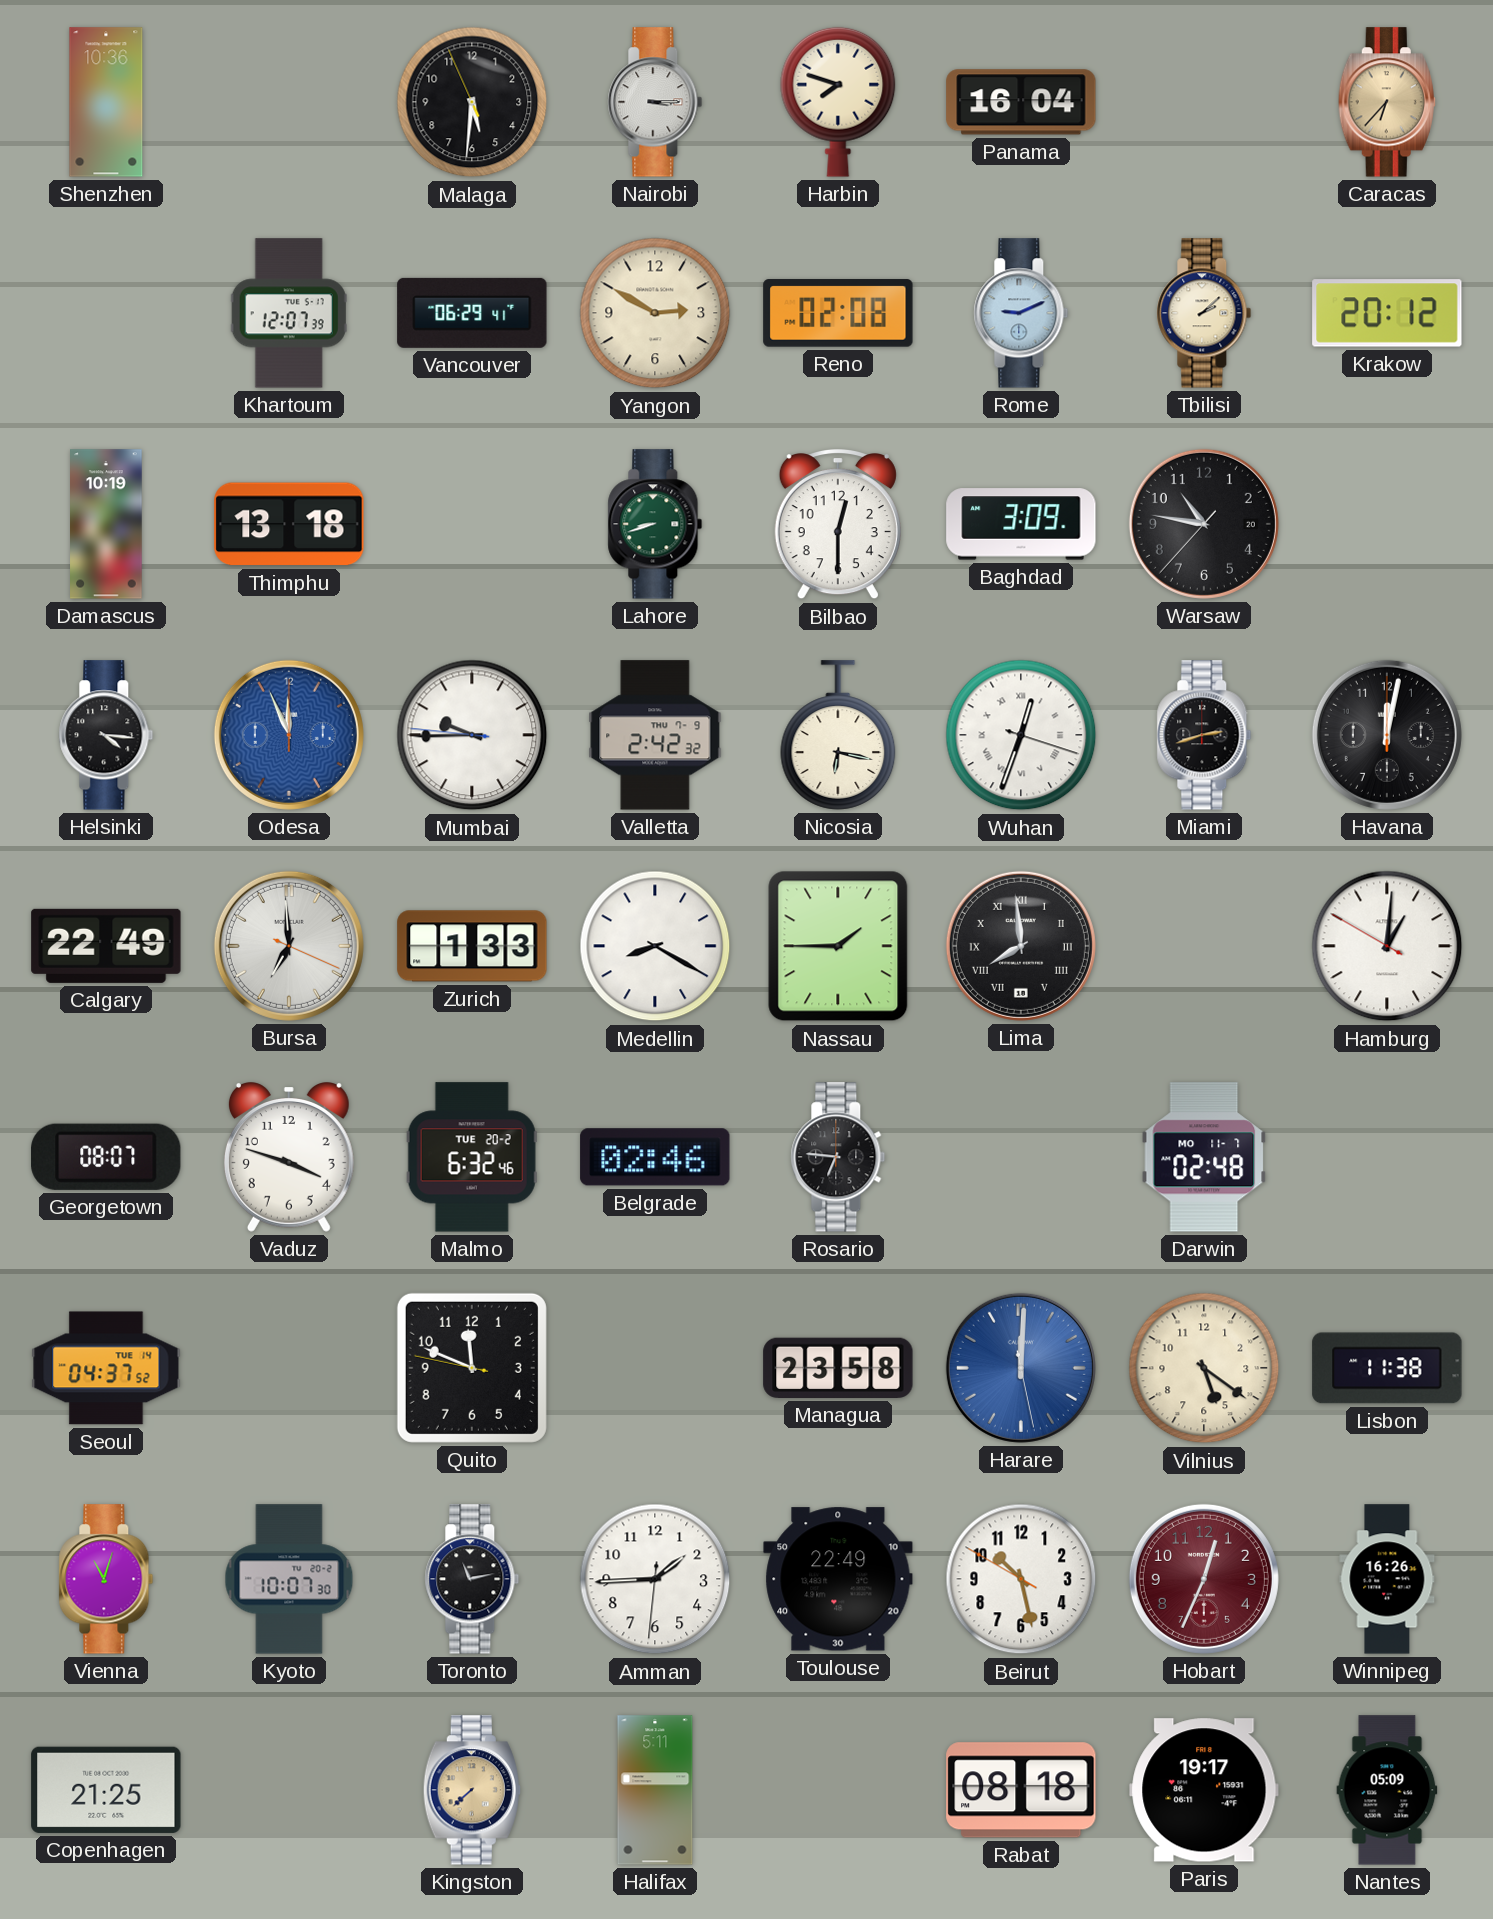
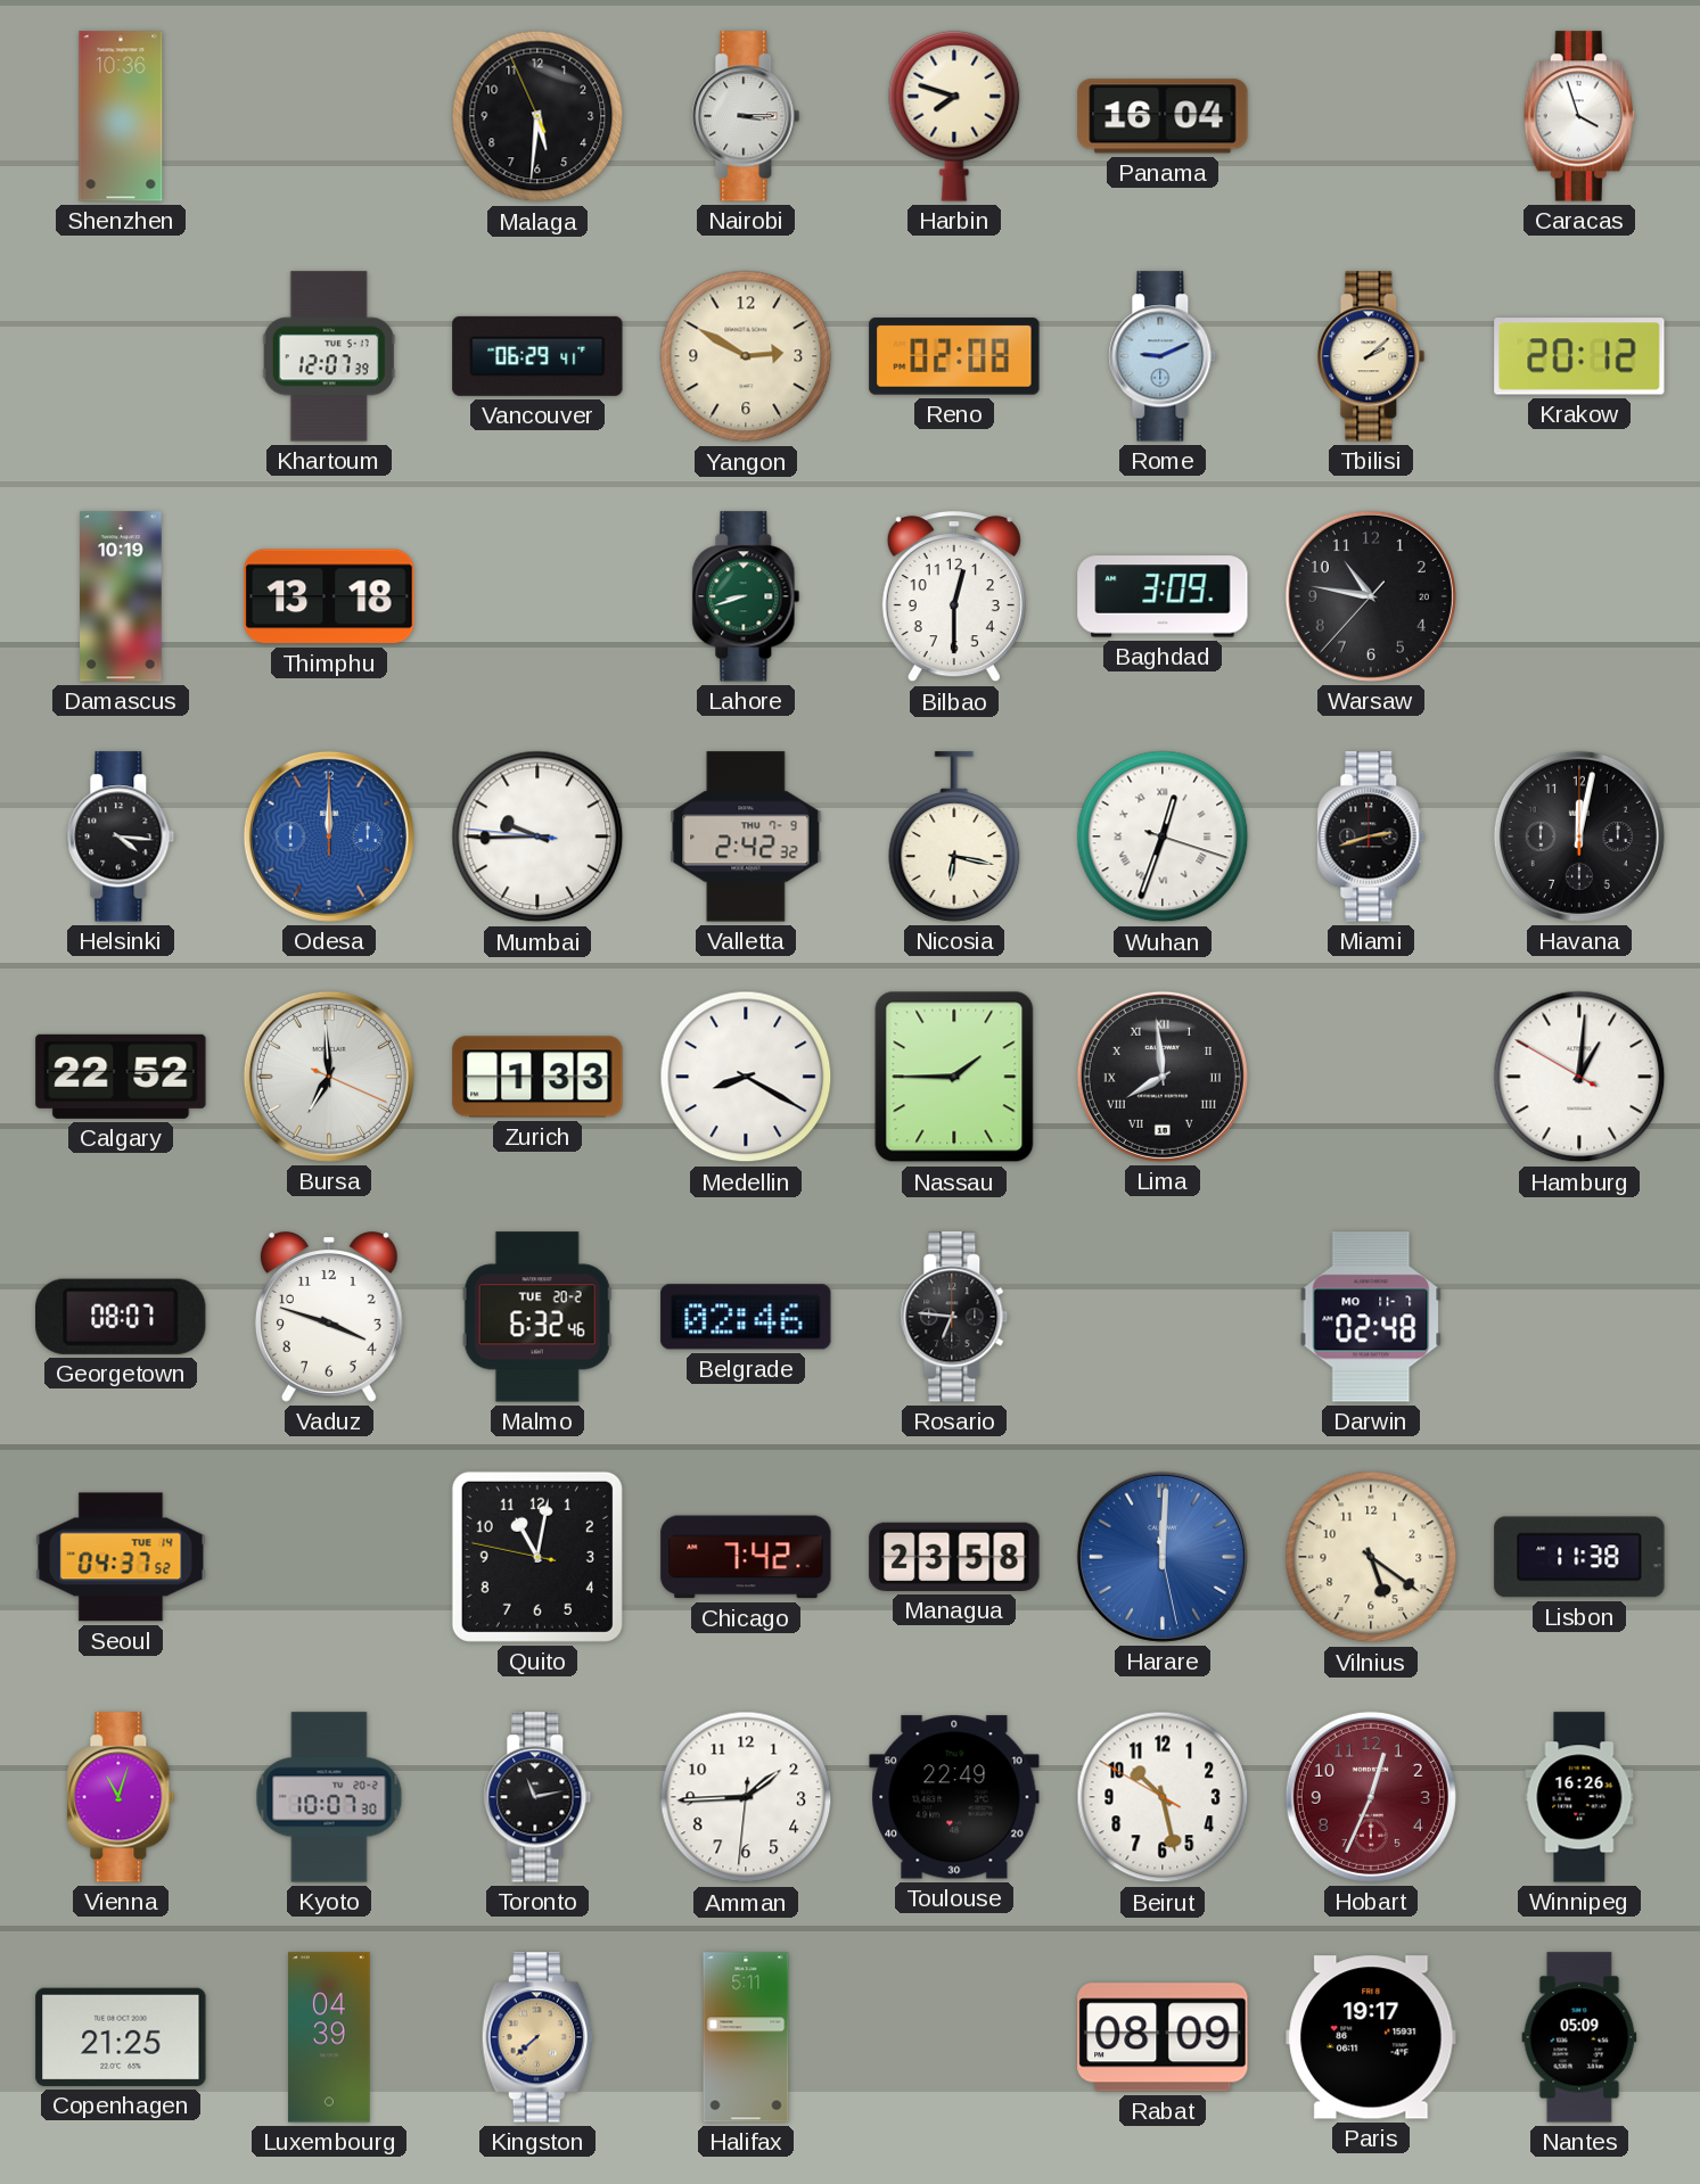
Caracas: 6:37 -> 3:57 (1579, 116)
Caracas dial: champagne -> white (1579, 116)
Odesa: 11:56 -> 12:00 (329, 836)
Calgary: 22:49 -> 22:52 (121, 1077)
Quito: 11:48 -> 11:01 (537, 1557)
Chicago: none -> 7:42 (746, 1557)
Luxembourg: none -> 04:39 (329, 2037)
Rabat: 08:18 -> 08:09 (1163, 2037)
